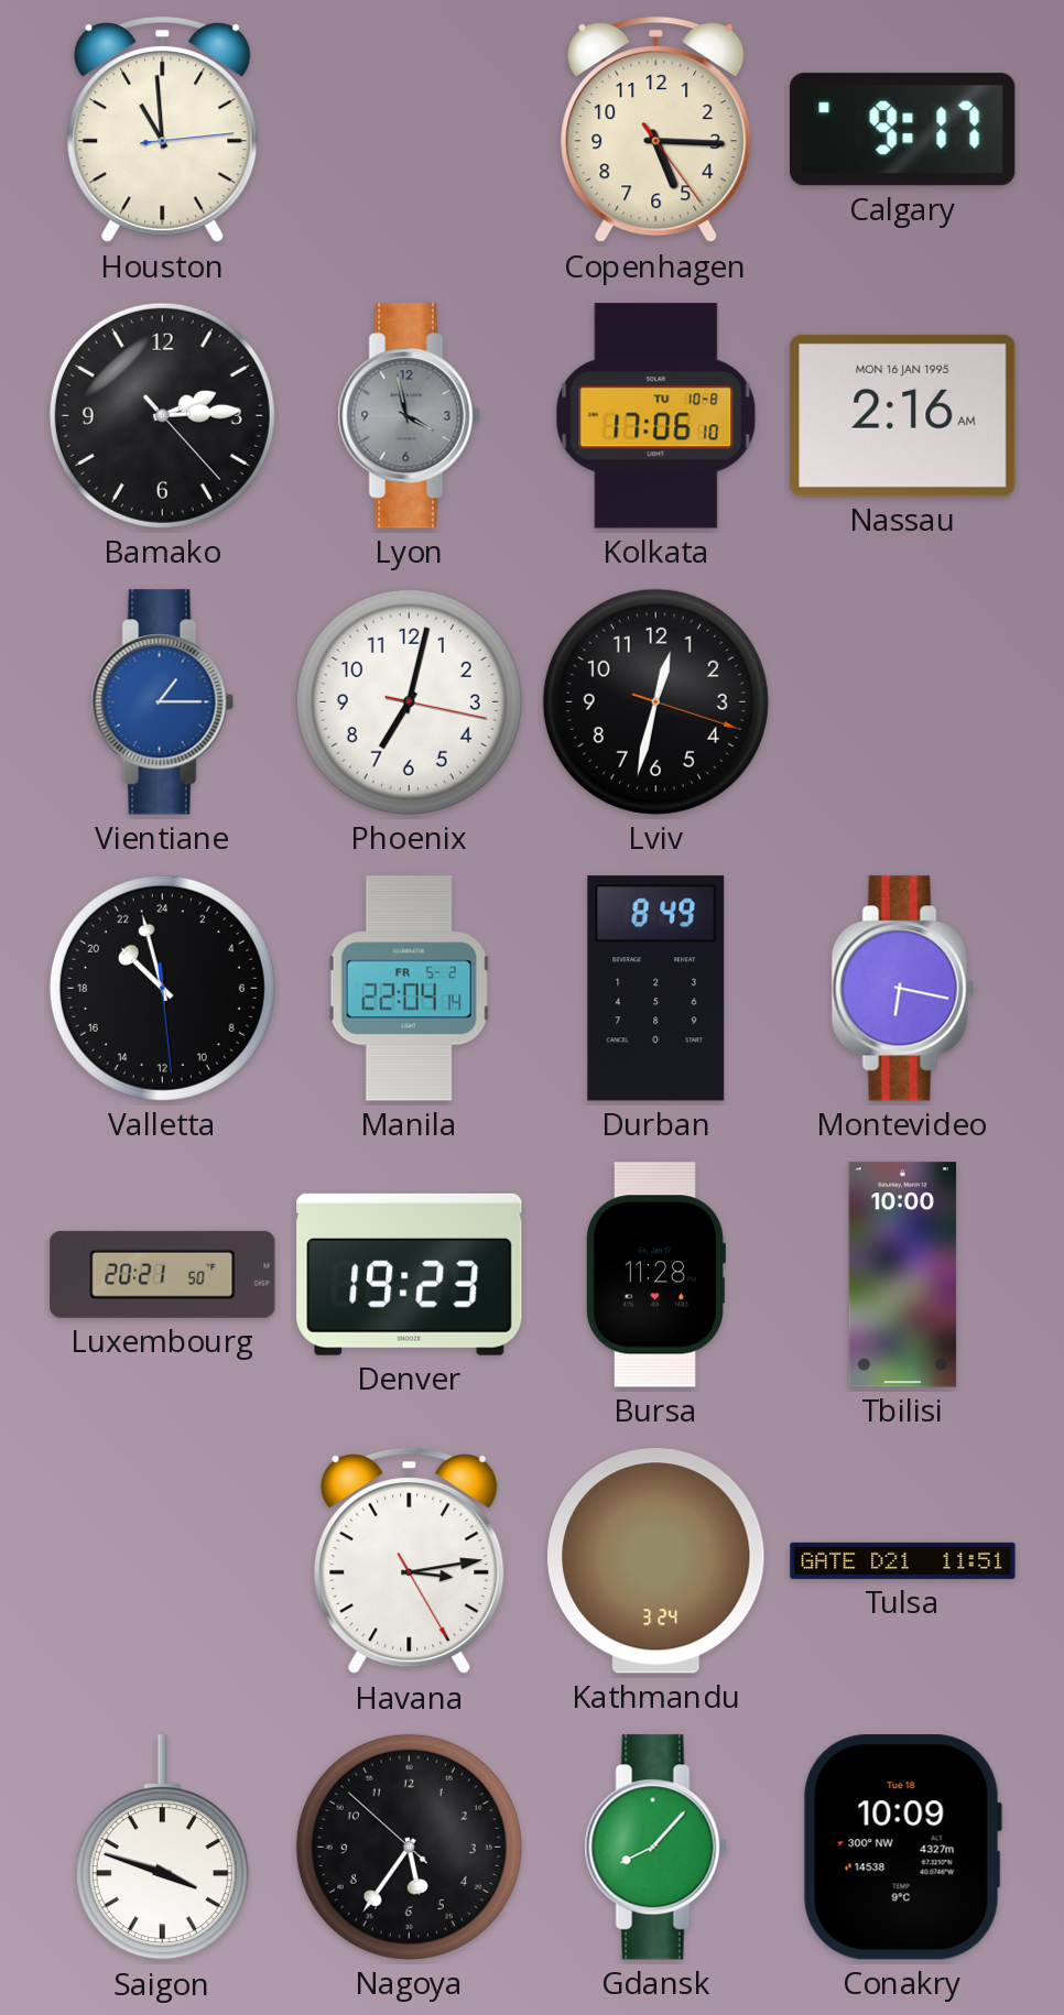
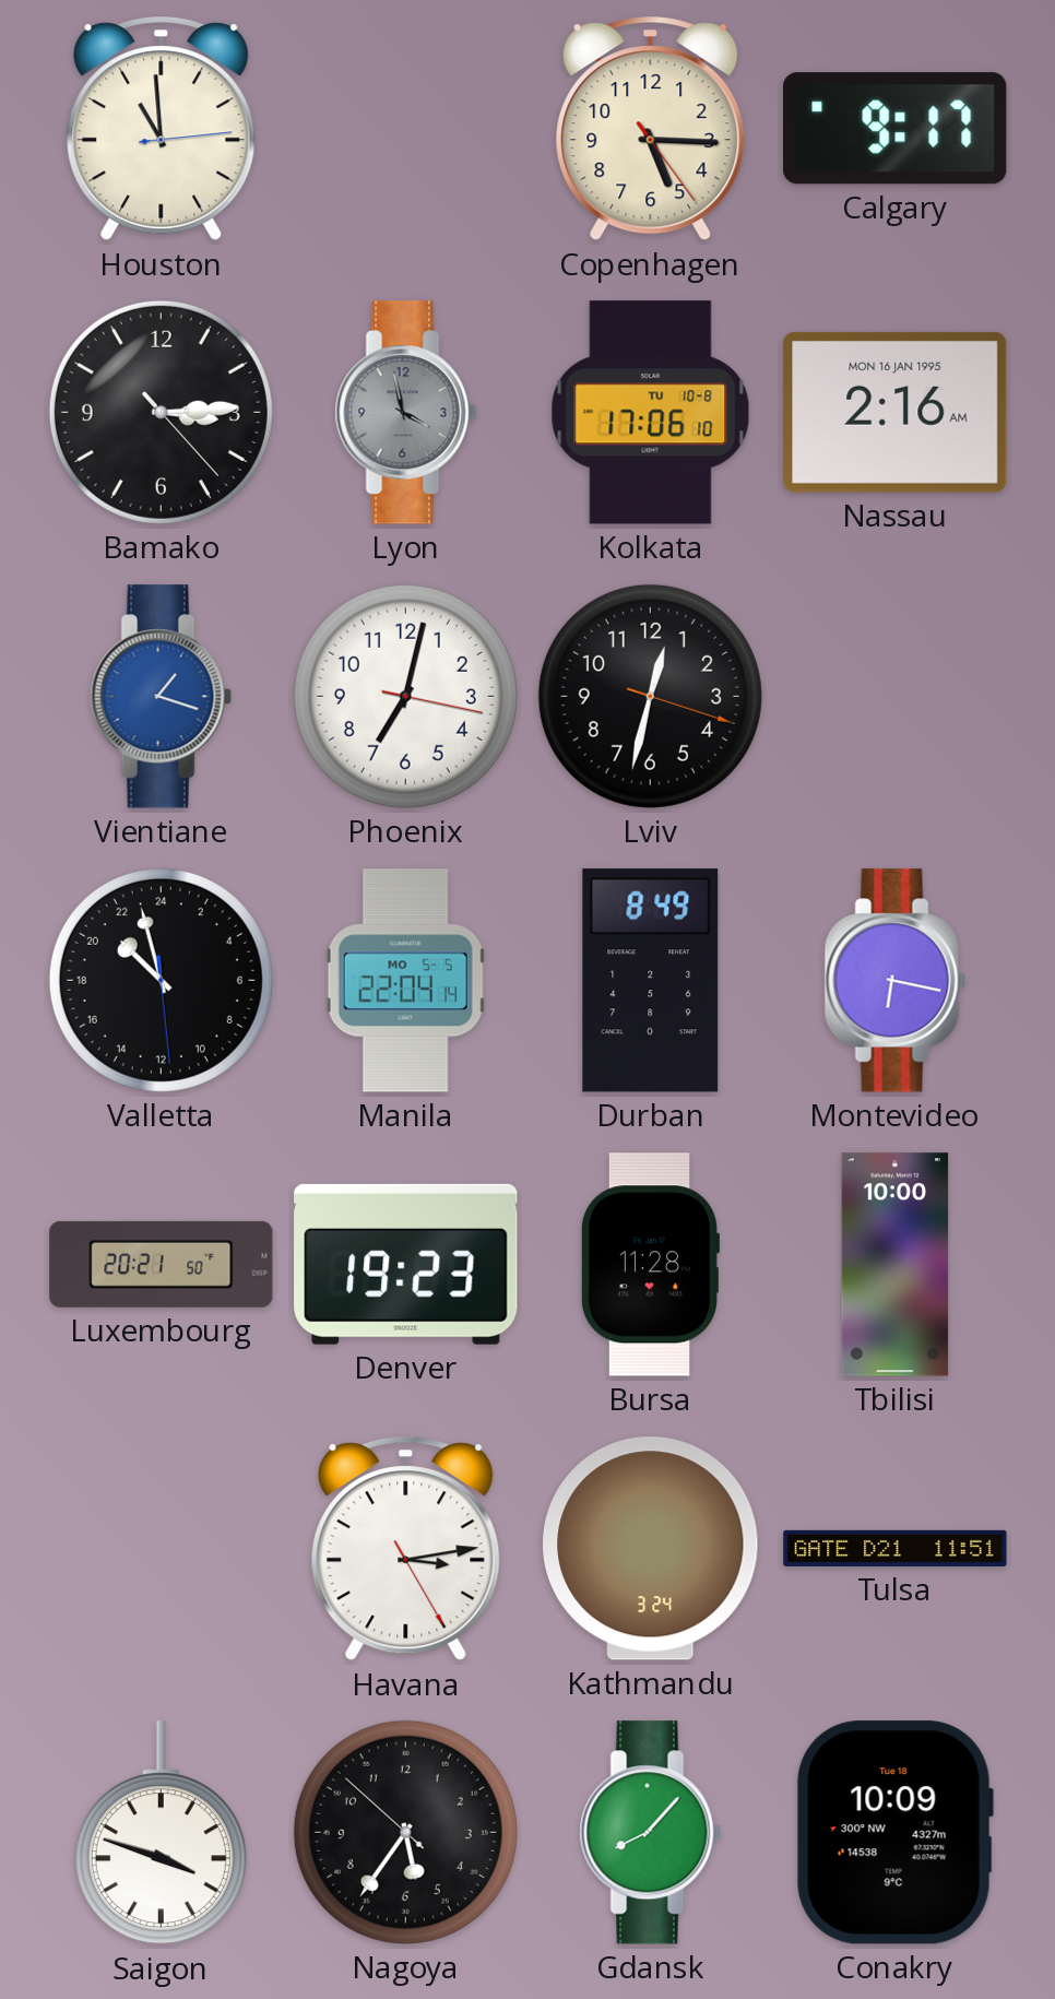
Bamako: 2:14 -> 3:14 (161, 412)
Vientiane: 1:15 -> 1:18 (161, 697)
Manila date: FR 5-2 -> MO 5-5 (406, 981)
